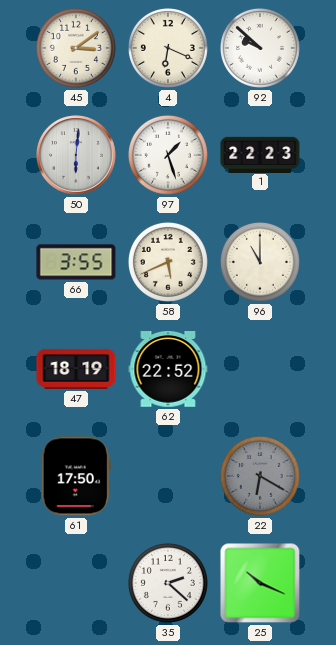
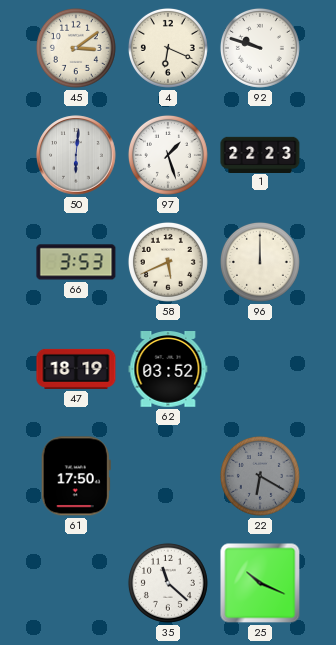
92: 9:52 -> 9:48 (260, 48)
66: 3:55 -> 3:53 (76, 262)
96: 11:00 -> 12:00 (260, 262)
62: 22:52 -> 03:52 (168, 370)
35: 2:22 -> 11:22 (168, 583)
